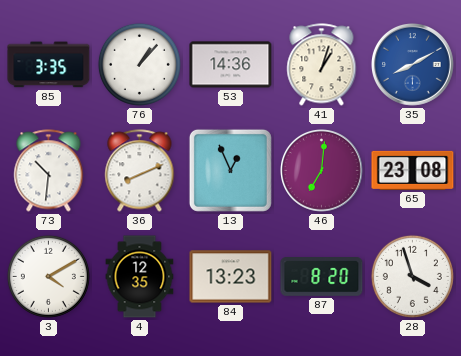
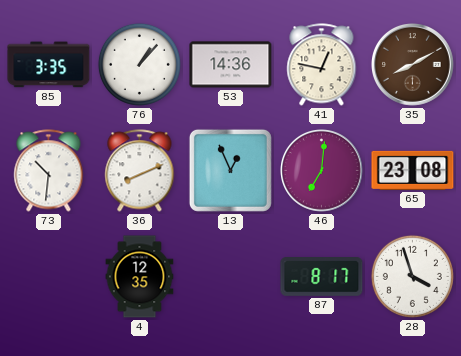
41: 1:03 -> 12:47 (322, 65)
35 dial: blue -> brown (413, 65)
3: 4:10 -> none (48, 276)
84: 13:23 -> none (231, 277)
87: 8:20 -> 8:17 (322, 277)
